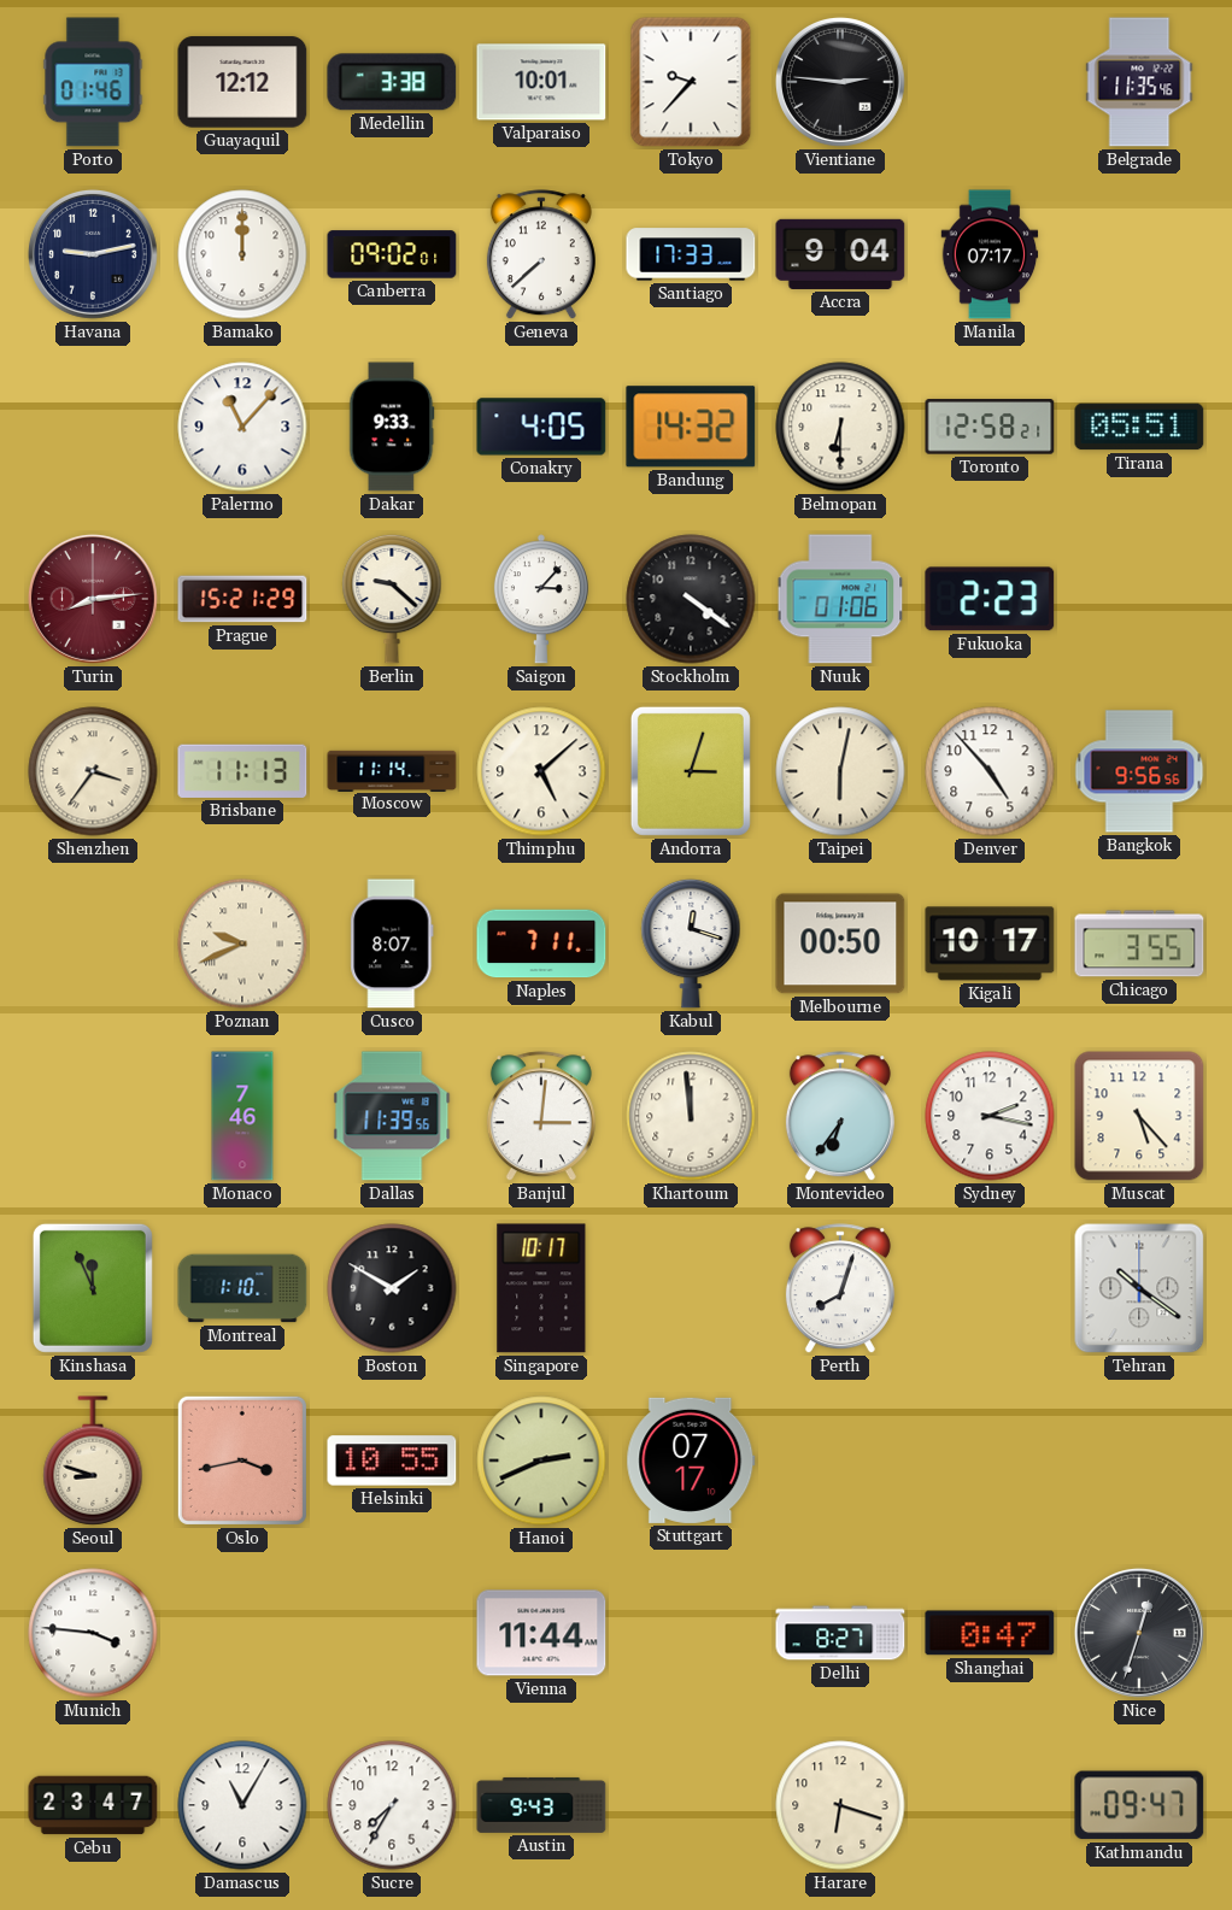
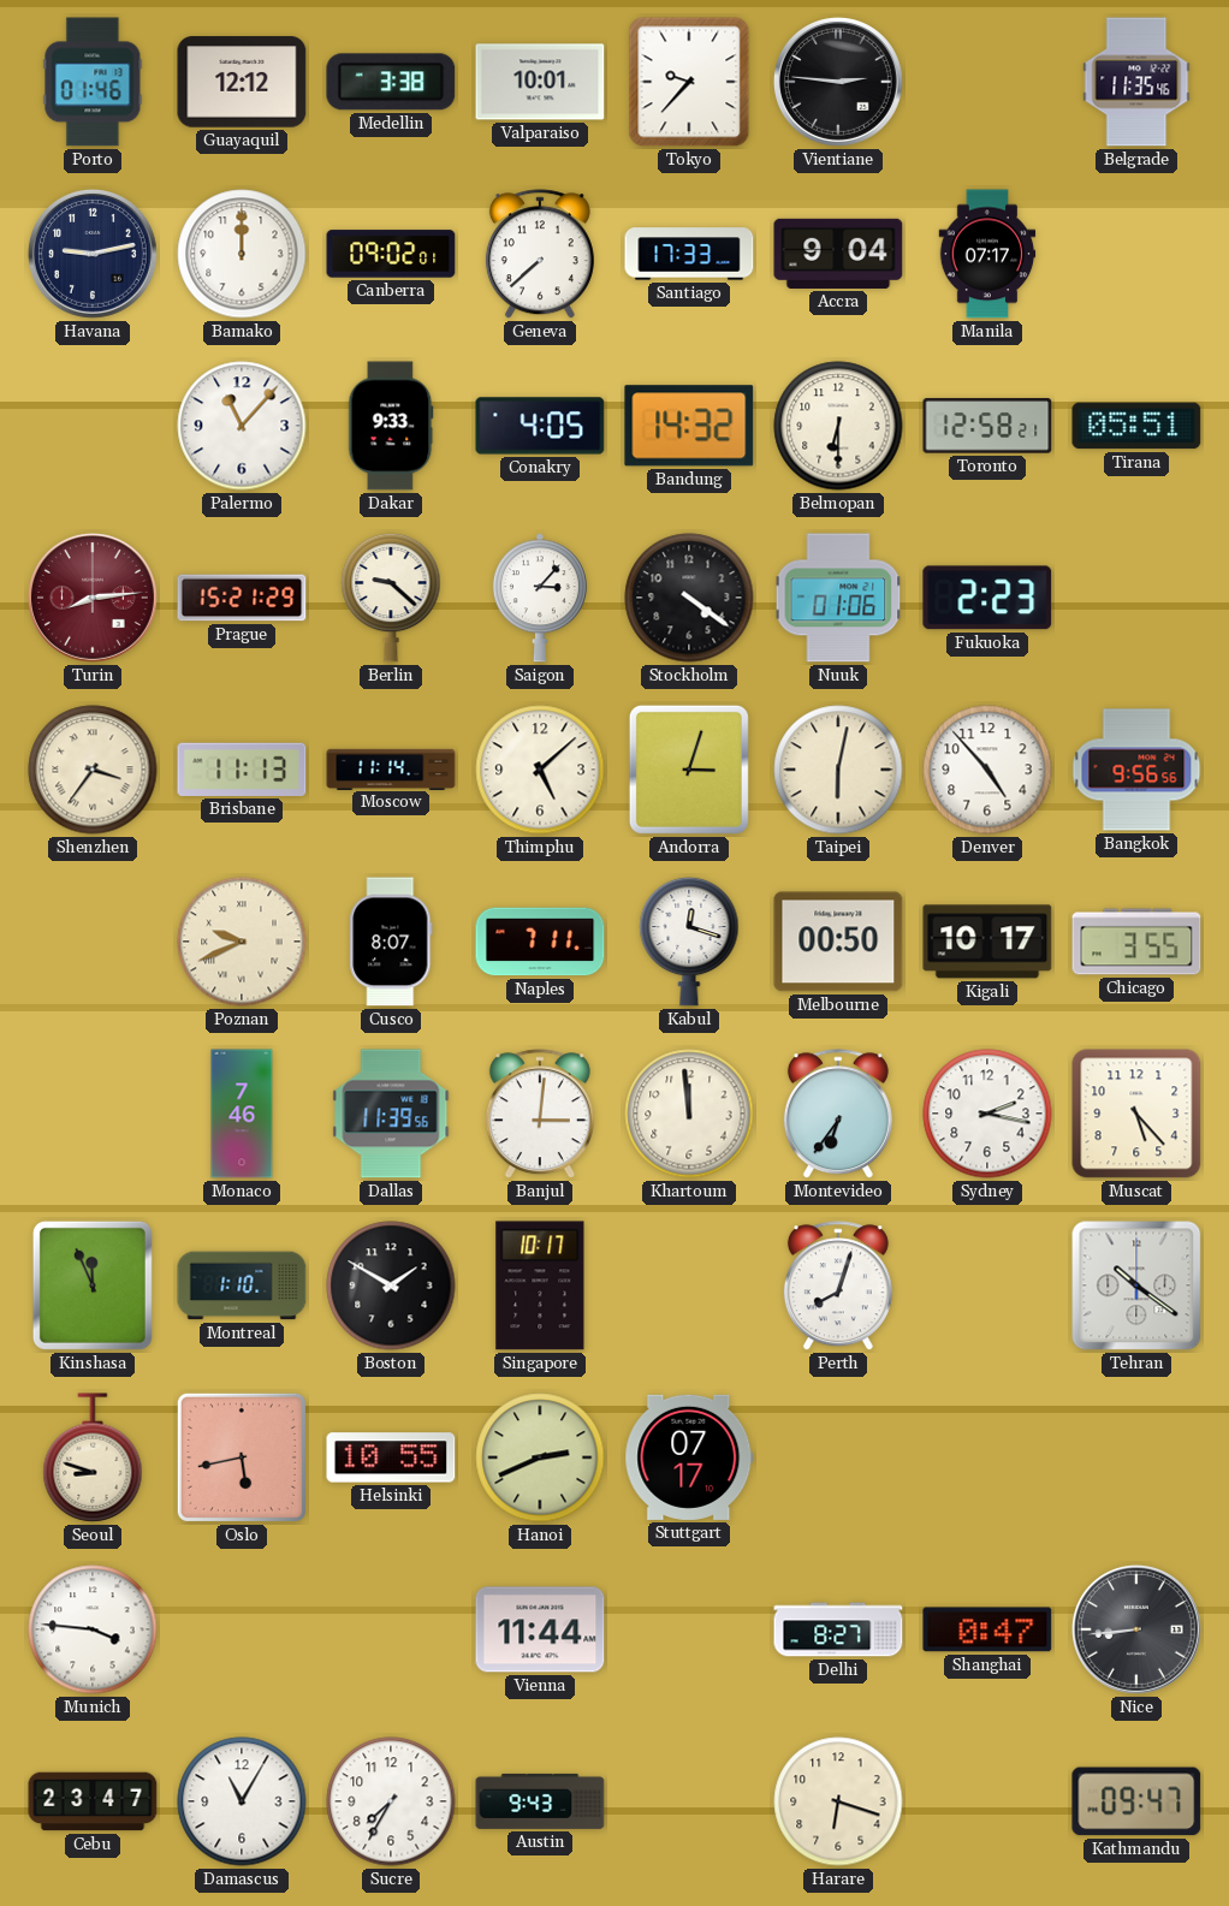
Oslo: 3:43 -> 5:43 (242, 1457)
Nice: 12:33 -> 8:44 (1136, 1629)
